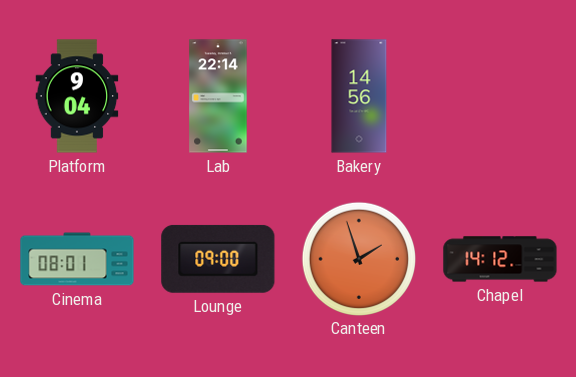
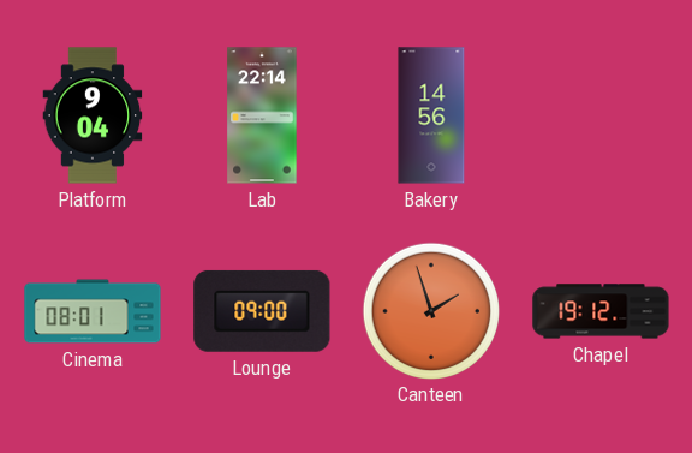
Chapel: 14:12 -> 19:12 (601, 311)
